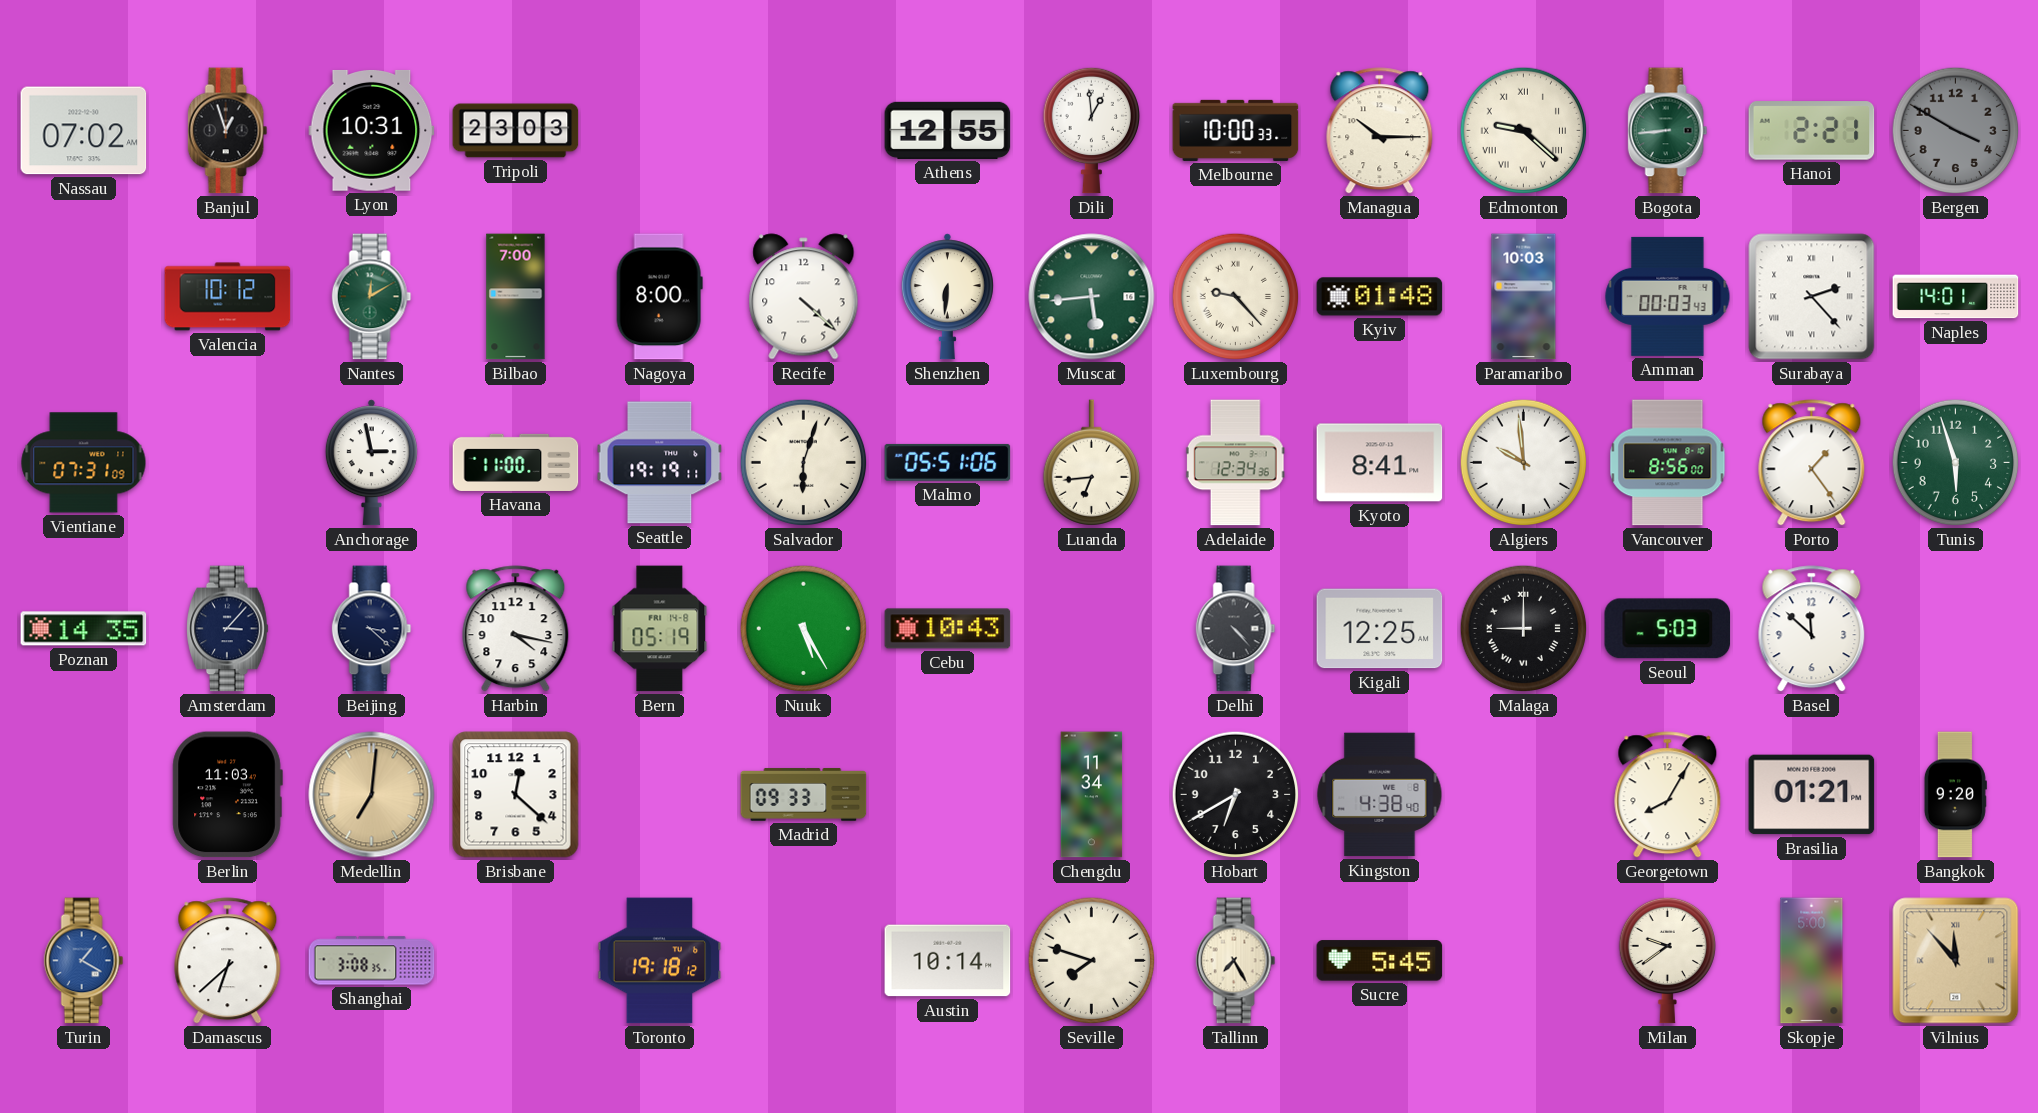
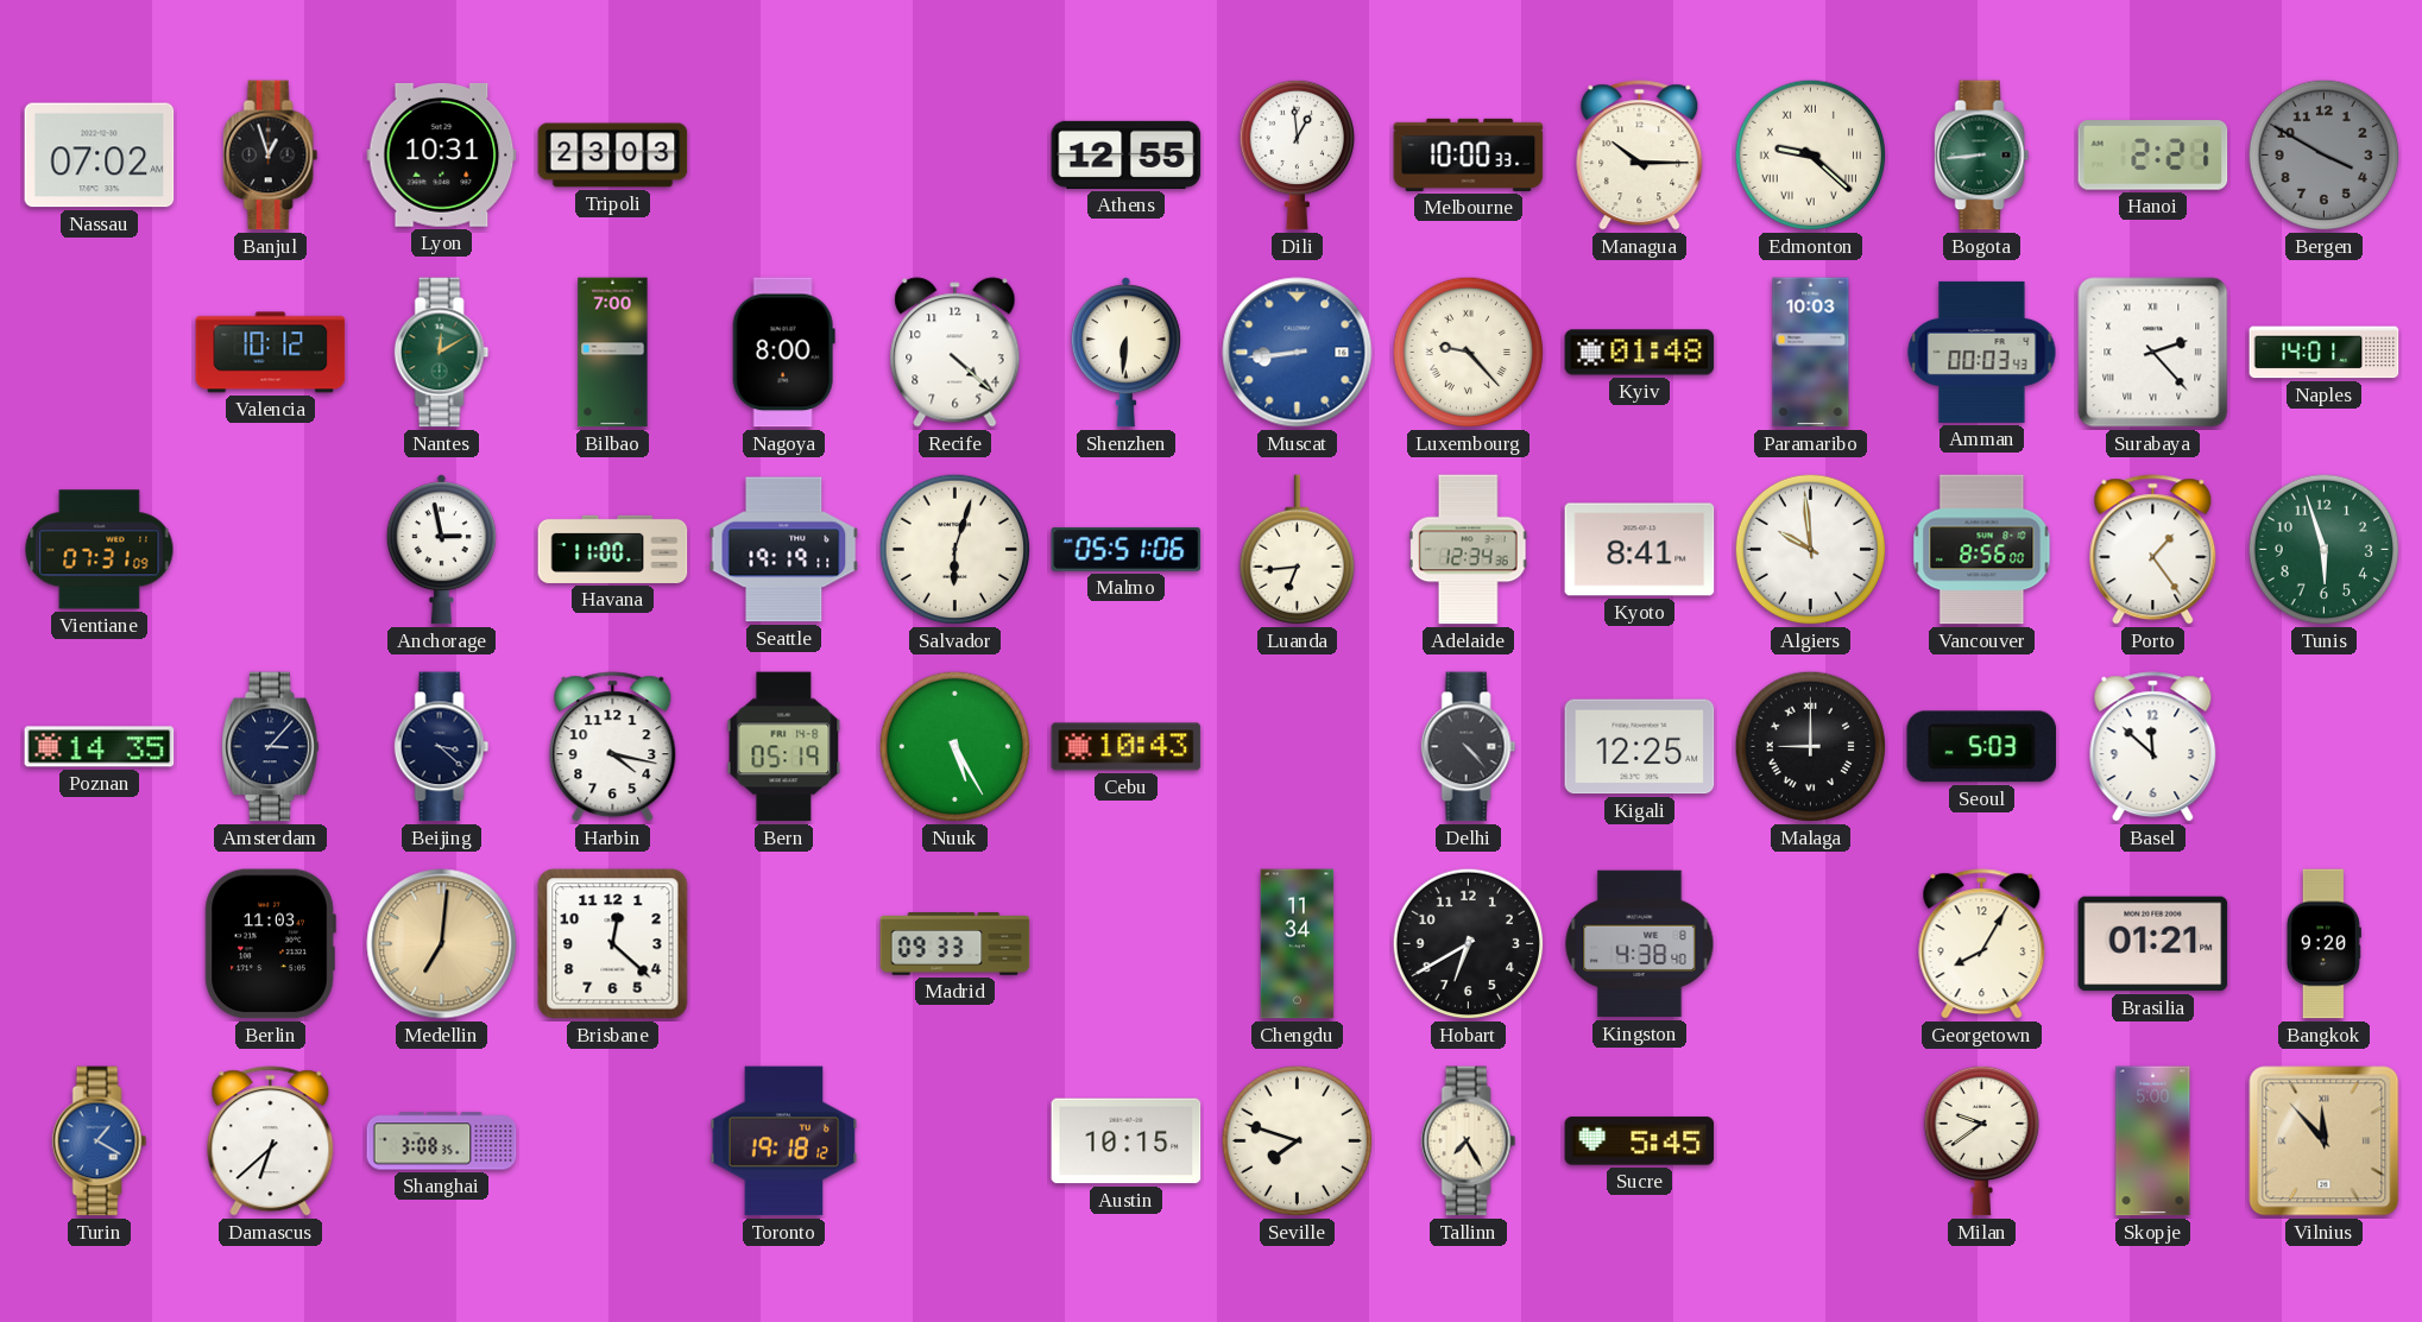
Muscat: 5:44 -> 8:44 (1298, 353)
Muscat dial: green -> blue (1298, 353)
Austin: 10:14 -> 10:15 (1127, 1141)
